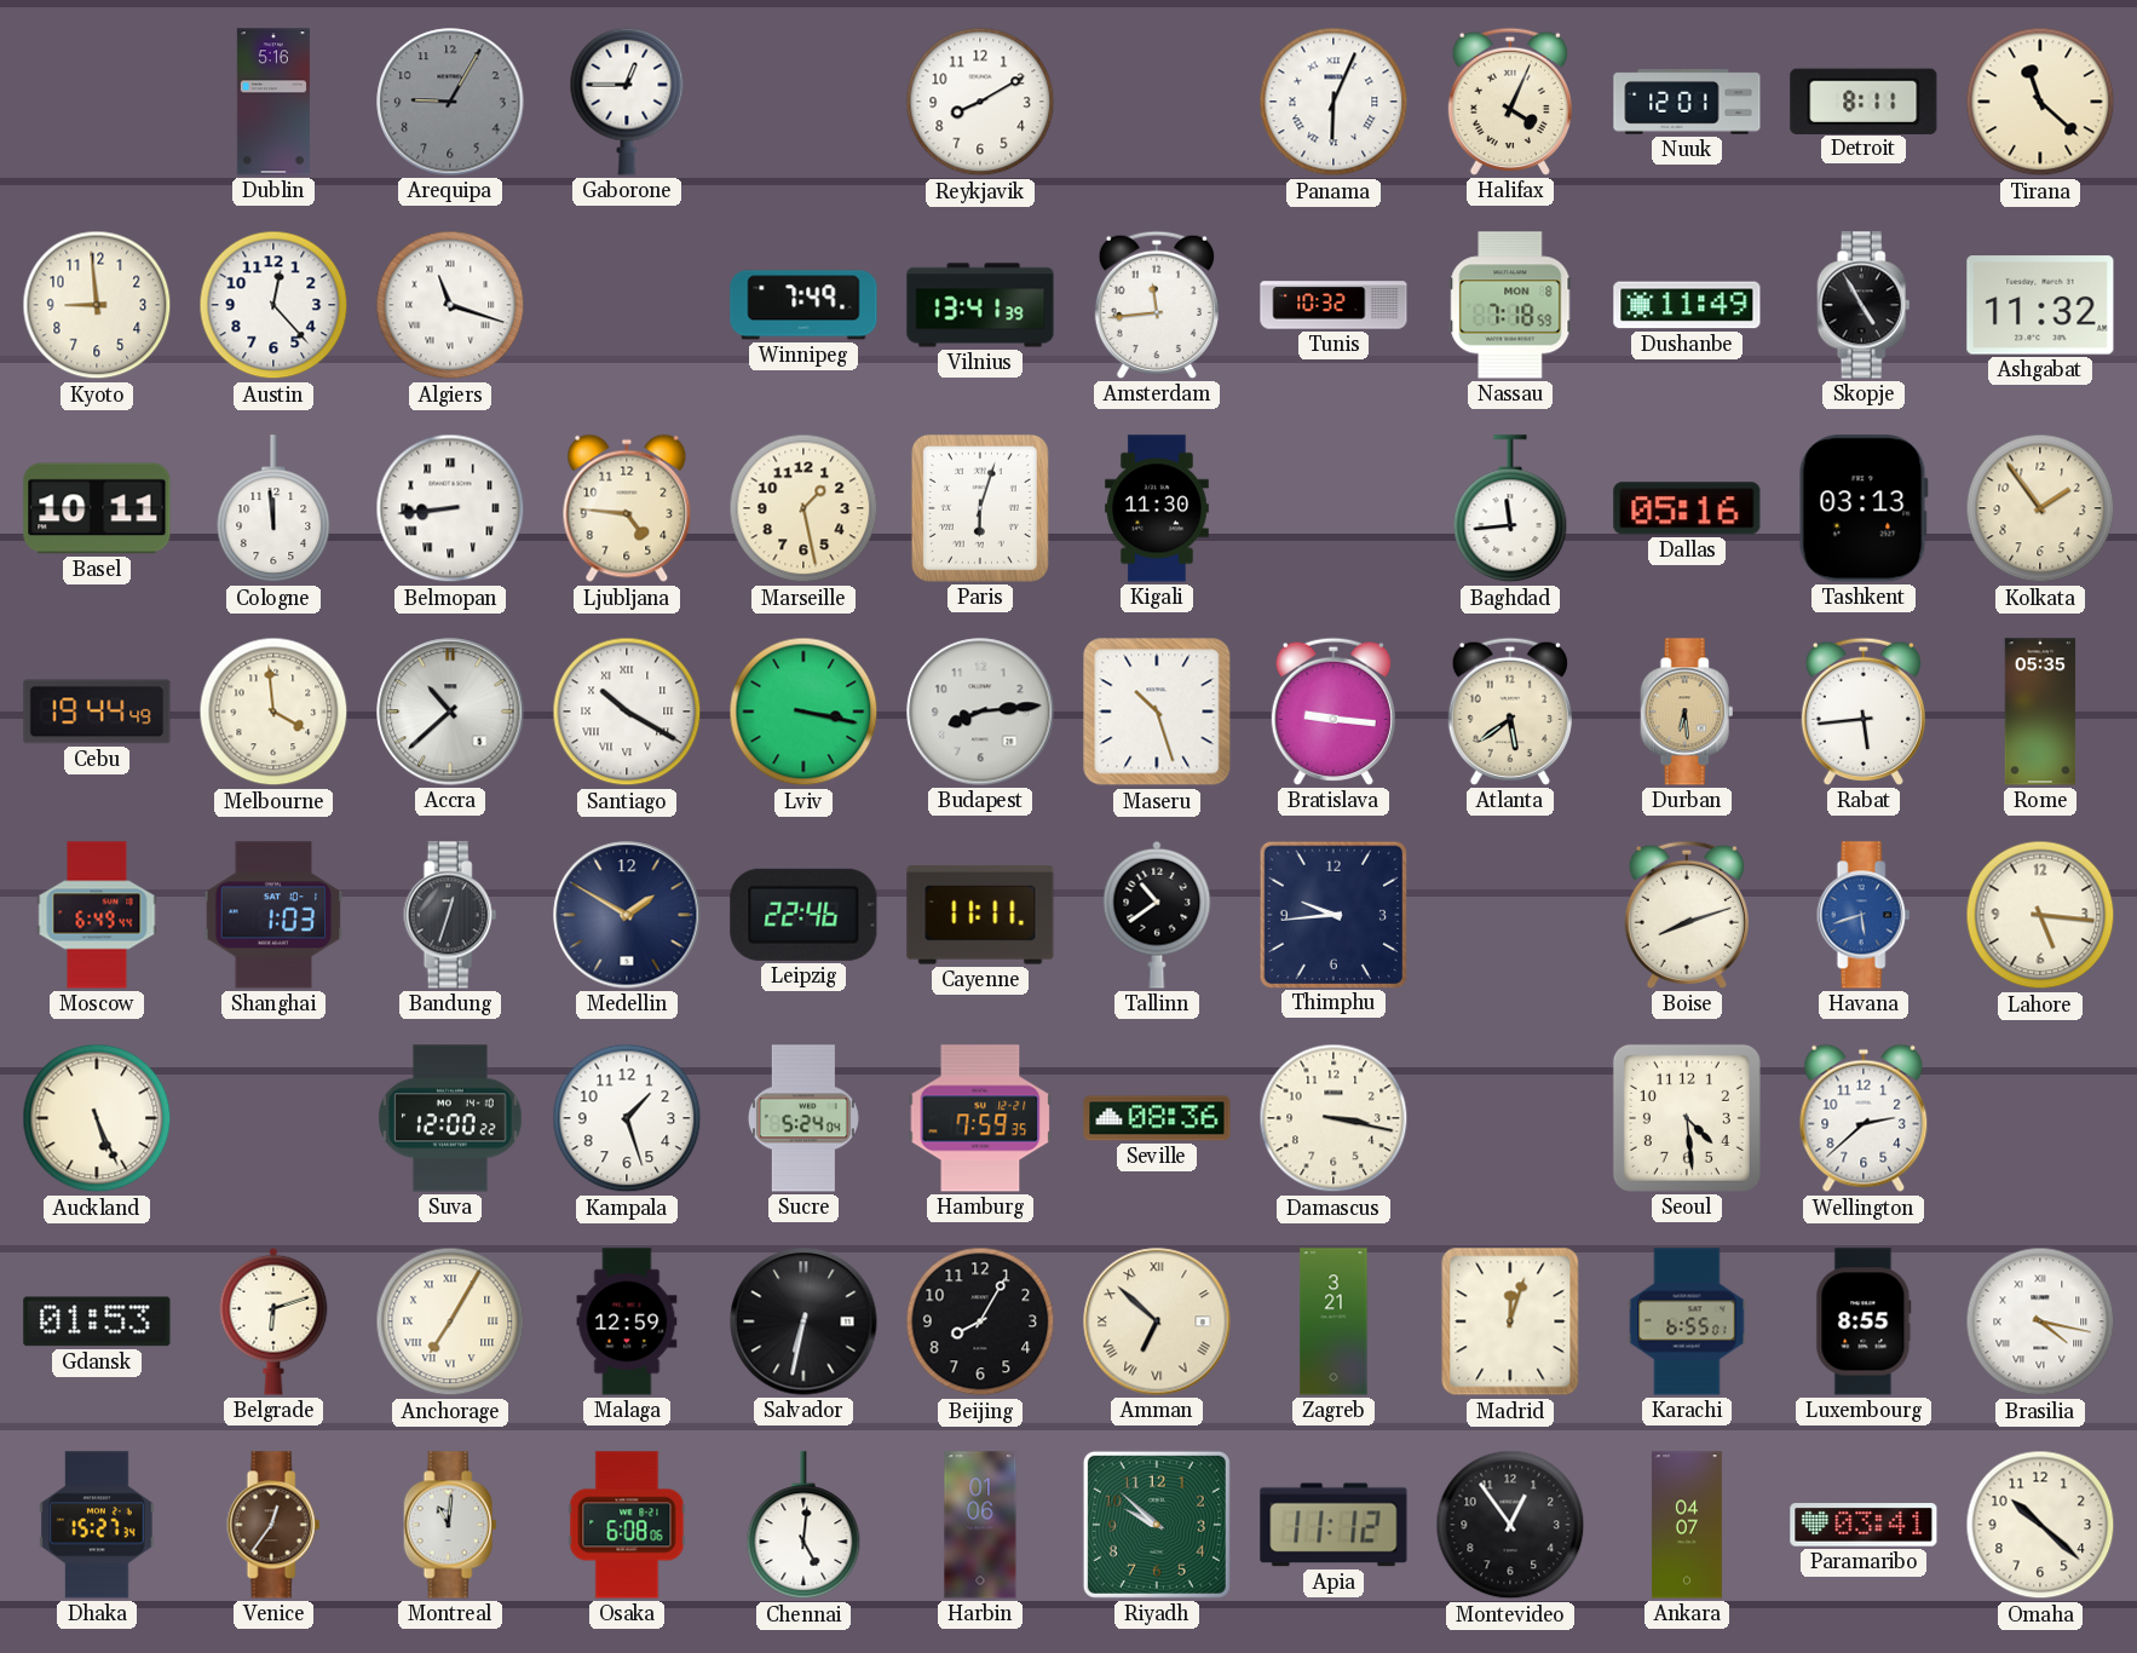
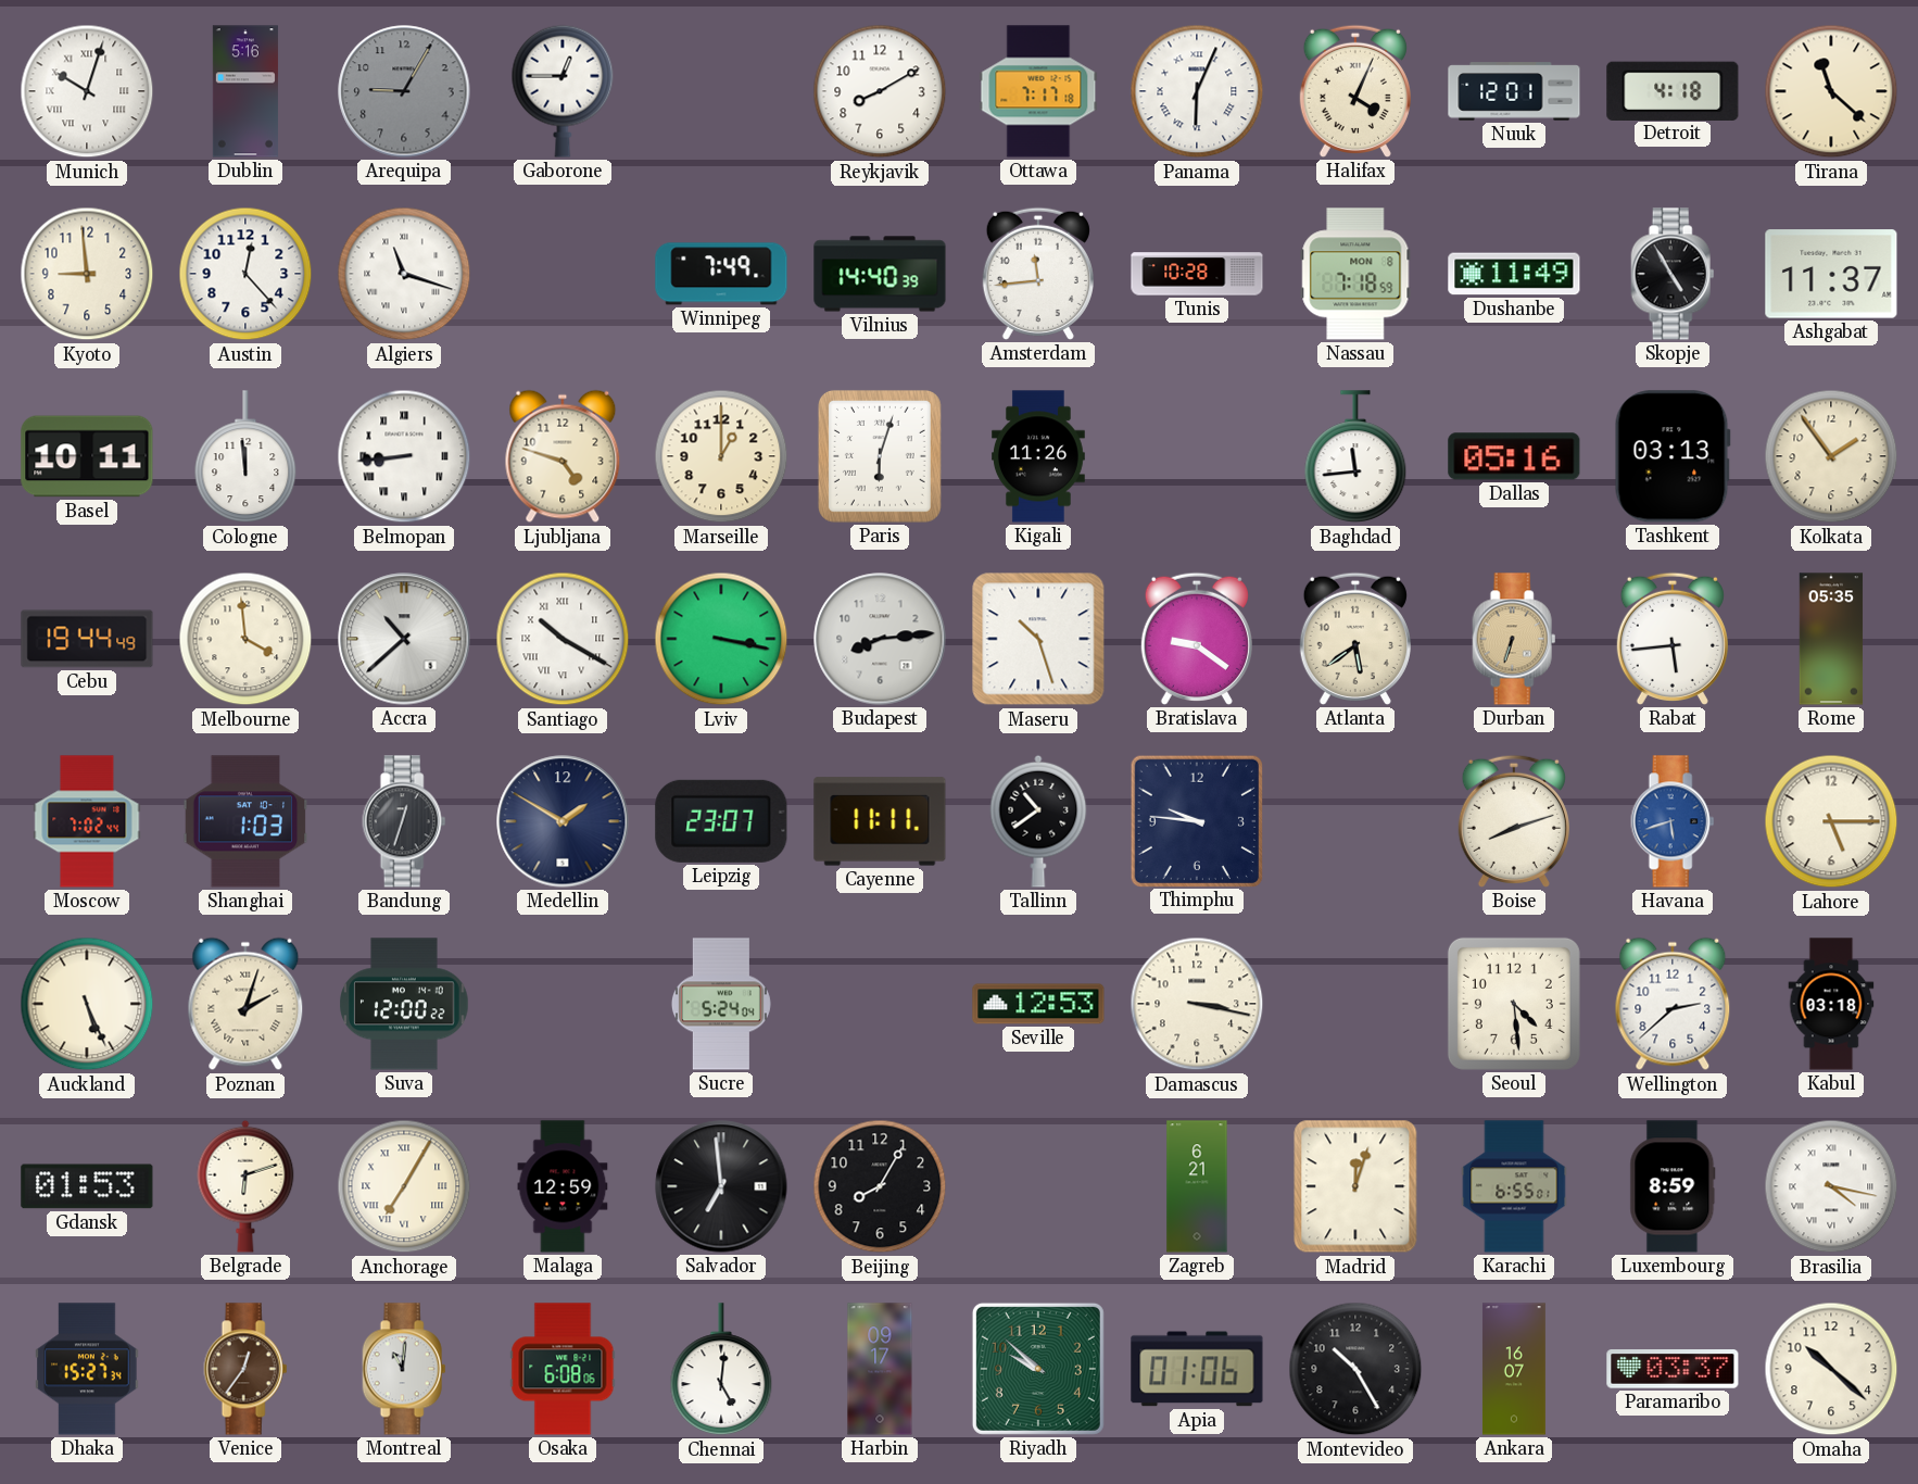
Munich: none -> 10:03 (87, 91)
Ottawa: none -> 7:17 (1038, 91)
Detroit: 8:11 -> 4:18 (1673, 90)
Vilnius: 13:41 -> 14:40 (880, 274)
Tunis: 10:32 -> 10:28 (1197, 274)
Ashgabat: 11:32 -> 11:37 (1831, 274)
Ljubljana: 4:46 -> 4:48 (563, 456)
Marseille: 1:28 -> 1:00 (721, 456)
Kigali: 11:30 -> 11:26 (1039, 456)
Bratislava: 9:16 -> 9:21 (1197, 639)
Durban: 6:29 -> 6:33 (1514, 639)
Moscow: 6:49 -> 7:02 (87, 821)
Leipzig: 22:46 -> 23:07 (721, 821)
Thimphu: 9:44 -> 9:46 (1196, 820)
Lahore: 5:16 -> 5:15 (1831, 821)
Poznan: none -> 2:03 (245, 1004)
Kampala: 1:27 -> none (627, 1118)
Hamburg: 7:59 -> none (980, 1118)
Seville: 08:36 -> 12:53 (1038, 1004)
Kabul: none -> 03:18 (1831, 1004)
Salvador: 6:32 -> 6:59 (721, 1186)
Amman: 6:52 -> none (1157, 1321)
Zagreb: 3:21 -> 6:21 (1197, 1186)
Luxembourg: 8:55 -> 8:59 (1673, 1186)
Harbin: 01:06 -> 09:17 (880, 1369)
Apia: 11:12 -> 01:06 (1197, 1369)
Montevideo: 12:54 -> 10:25 (1355, 1369)
Ankara: 04:07 -> 16:07 (1514, 1369)
Paramaribo: 03:41 -> 03:37 (1673, 1369)
